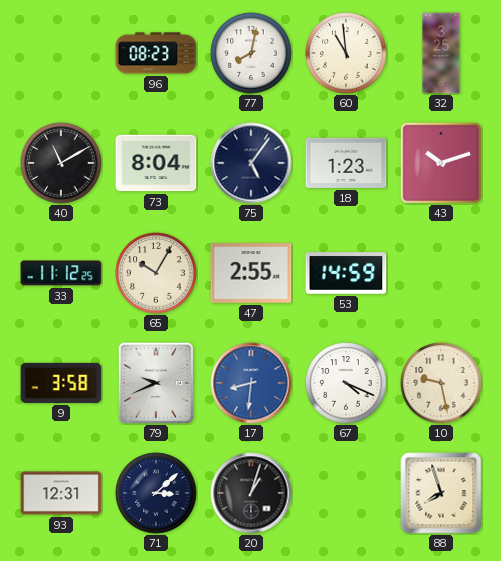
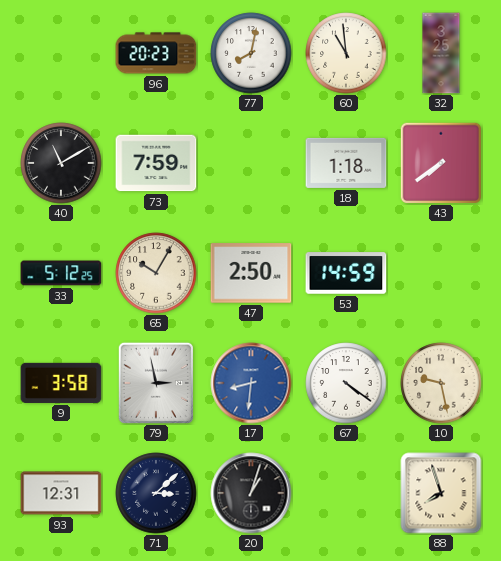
96: 08:23 -> 20:23 (156, 53)
73: 8:04 -> 7:59 (156, 163)
75: 5:06 -> none (251, 163)
18: 1:23 -> 1:18 (346, 163)
43: 10:12 -> 7:39 (441, 163)
33: 11:12 -> 5:12 (61, 273)
47: 2:55 -> 2:50 (251, 273)
79: 9:41 -> 2:58 (156, 383)
67: 4:19 -> 4:21 (346, 383)
